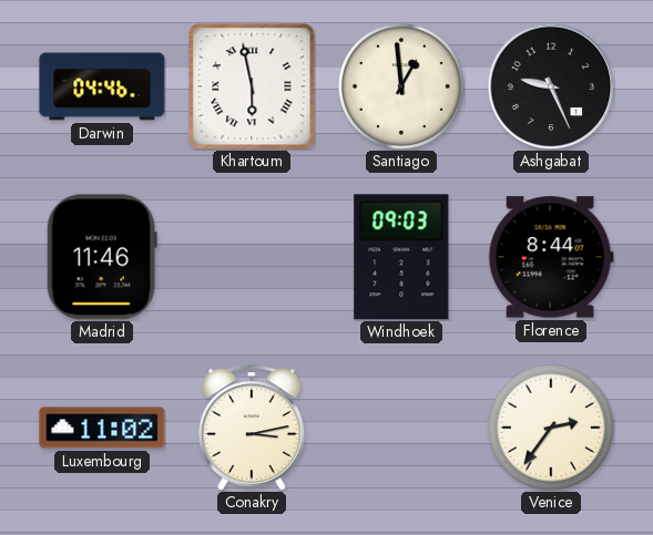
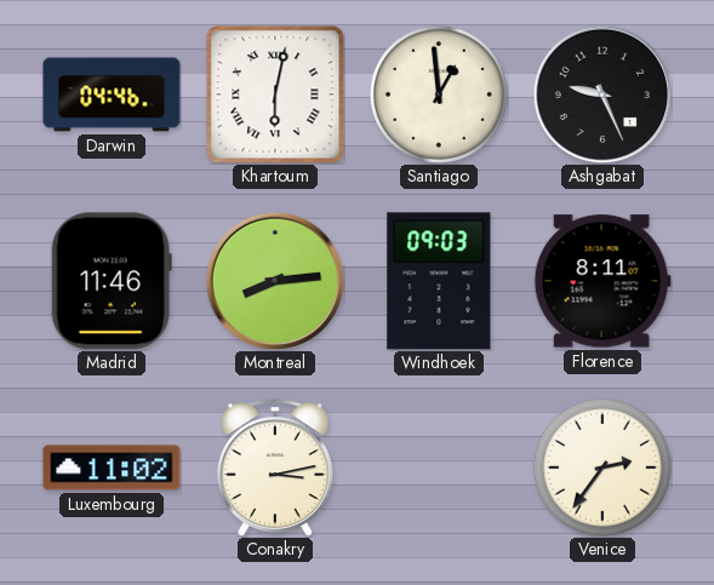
Khartoum: 5:58 -> 6:02 (275, 94)
Montreal: none -> 8:14 (275, 281)
Florence: 8:44 -> 8:11 (602, 281)
